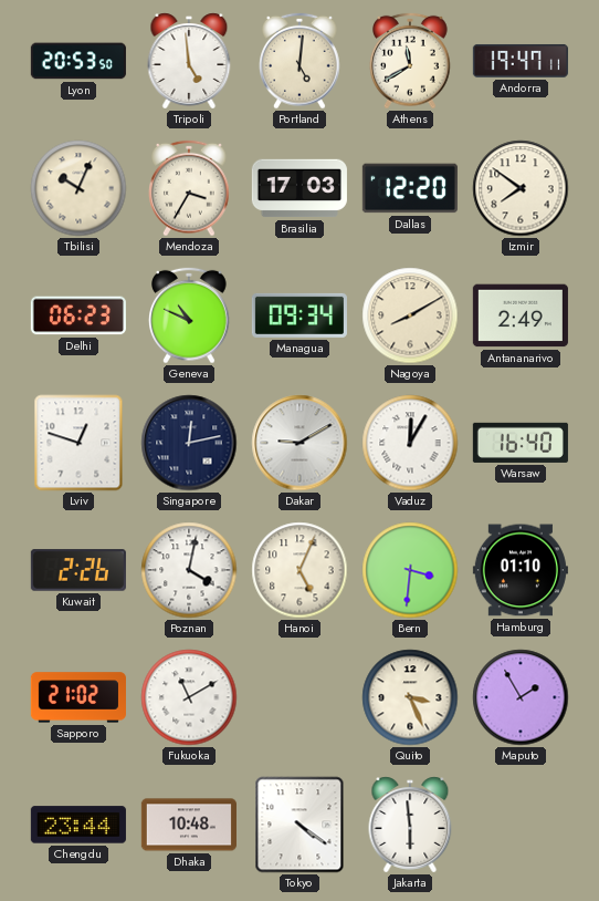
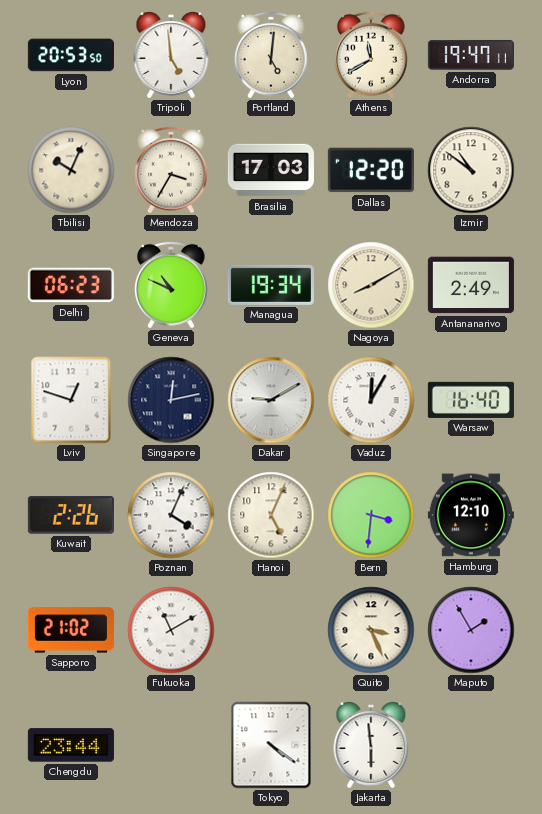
Izmir: 7:51 -> 10:51 (471, 170)
Managua: 09:34 -> 19:34 (271, 285)
Poznan: 4:02 -> 4:04 (171, 515)
Hamburg: 01:10 -> 12:10 (471, 515)
Dhaka: 10:48 -> none (189, 825)
